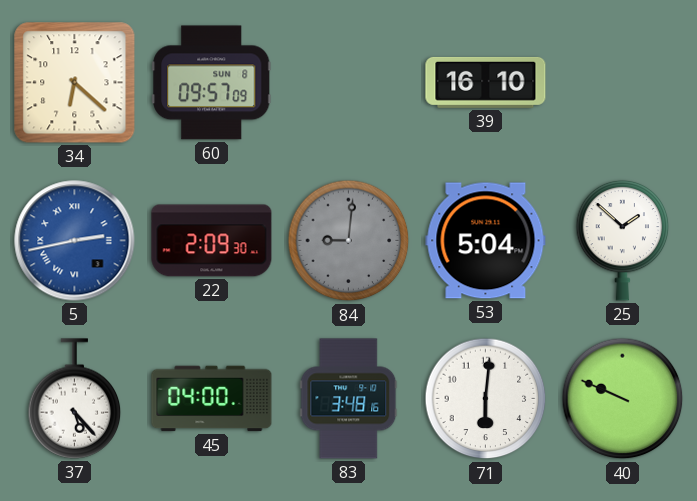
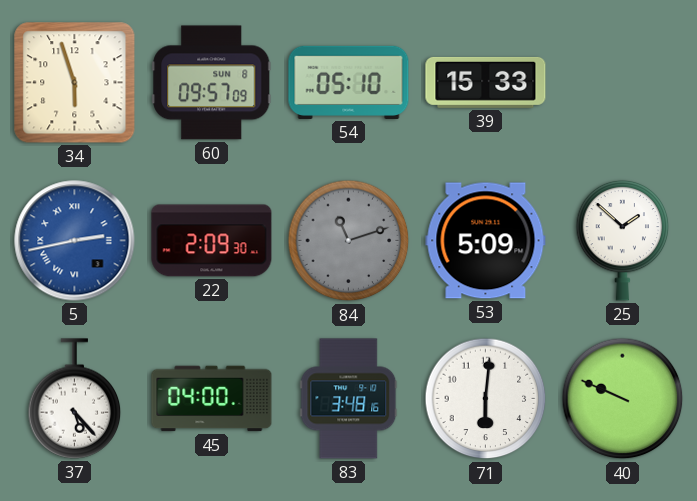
34: 6:22 -> 5:57 (75, 83)
54: none -> 05:10 (349, 82)
39: 16:10 -> 15:33 (486, 82)
84: 9:01 -> 11:12 (349, 241)
53: 5:04 -> 5:09 (486, 241)
